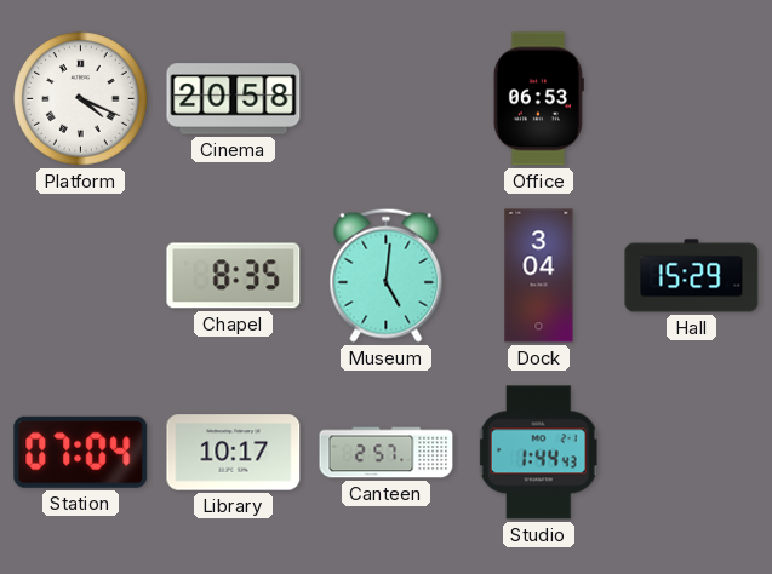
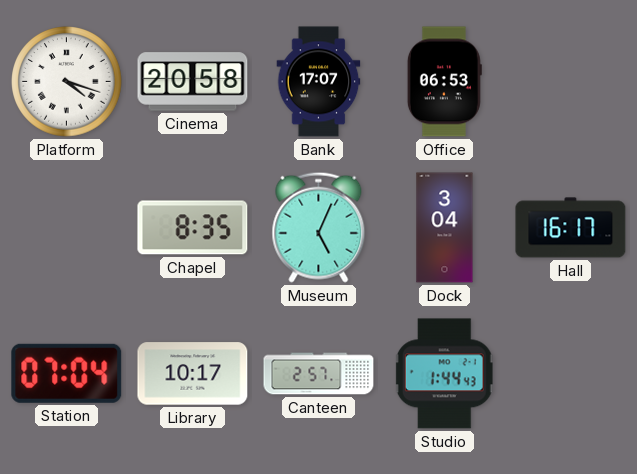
Platform: 4:19 -> 4:18 (67, 82)
Bank: none -> 17:07 (319, 82)
Museum: 5:01 -> 5:04 (319, 227)
Hall: 15:29 -> 16:17 (571, 228)
